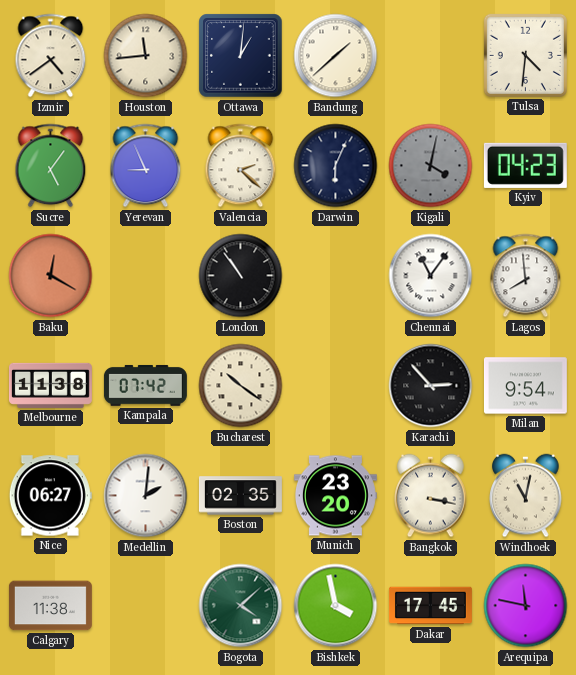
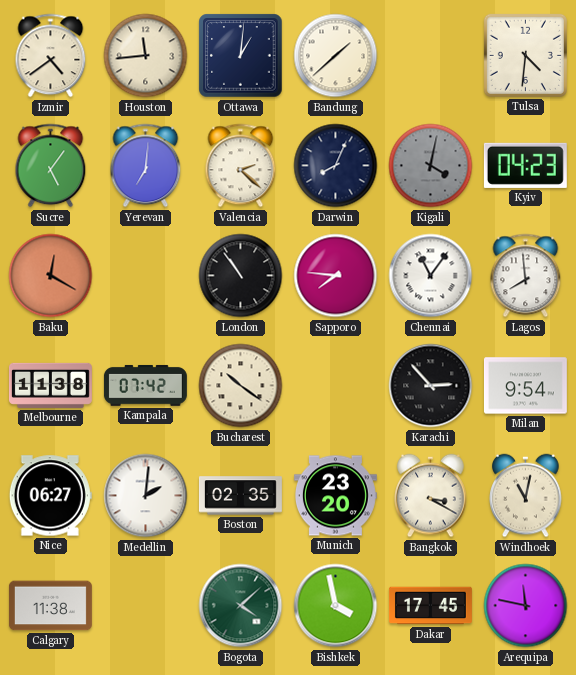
Yerevan: 8:56 -> 7:01 (146, 166)
Darwin: 6:04 -> 8:04 (336, 166)
Sapporo: none -> 7:46 (336, 276)
Bangkok: 3:17 -> 3:20 (431, 496)
